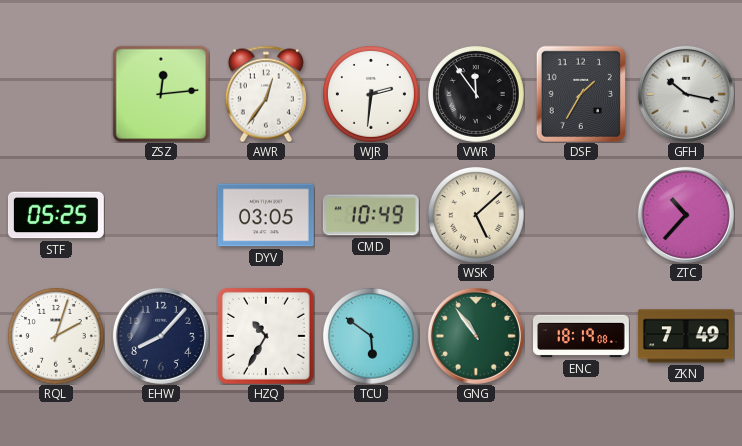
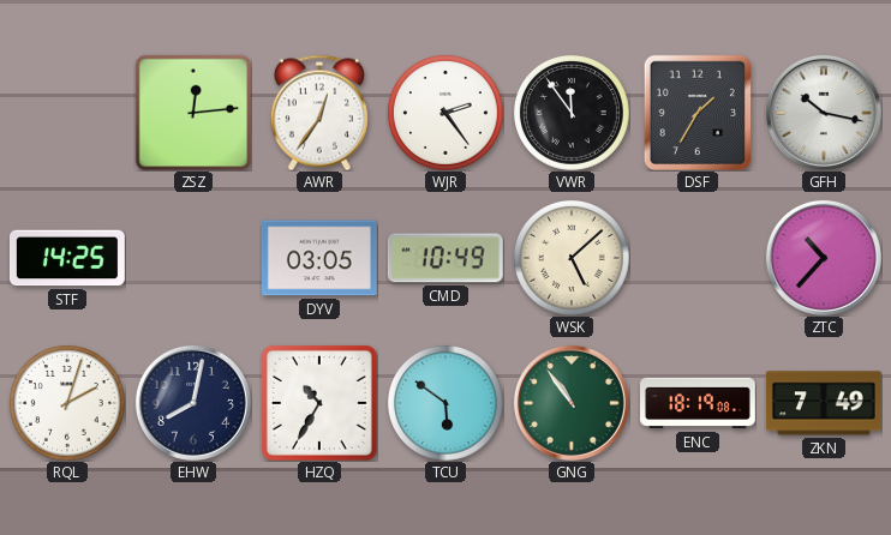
WJR: 2:31 -> 2:24 (445, 113)
STF: 05:25 -> 14:25 (67, 258)
EHW: 8:07 -> 8:02 (193, 403)
